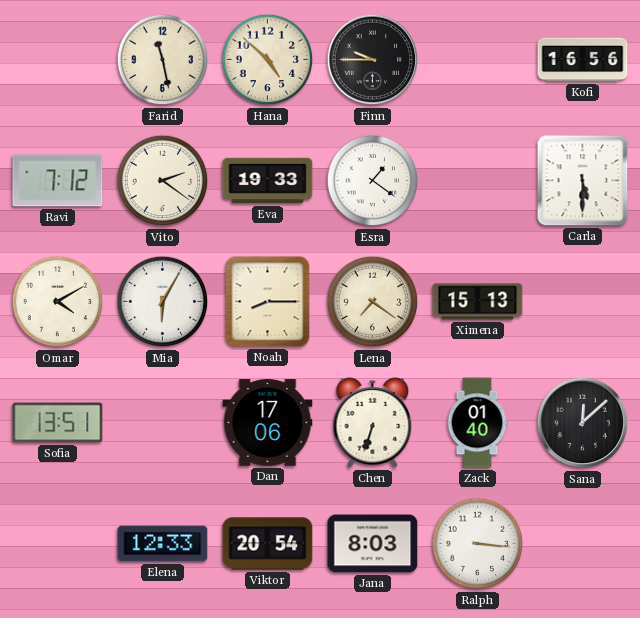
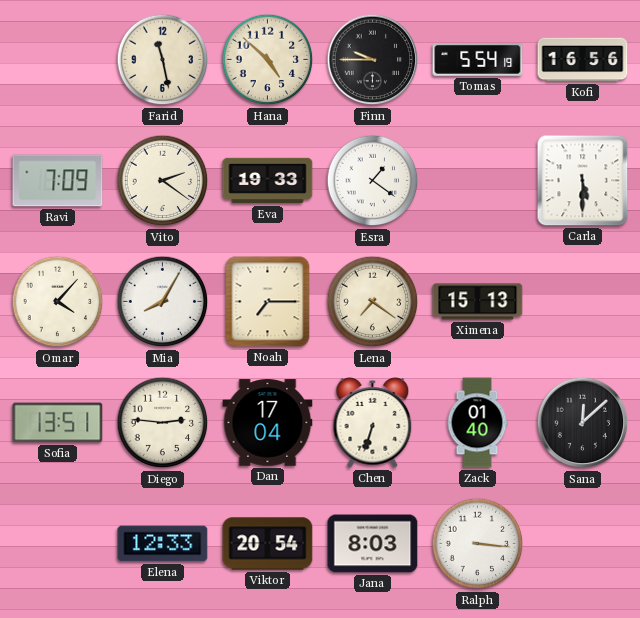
Tomas: none -> 5:54 (478, 60)
Ravi: 7:12 -> 7:09 (58, 181)
Omar: 4:10 -> 4:07 (58, 302)
Mia: 6:05 -> 8:05 (163, 302)
Noah: 8:15 -> 7:15 (268, 302)
Diego: none -> 2:46 (163, 423)
Dan: 17:06 -> 17:04 (268, 423)
